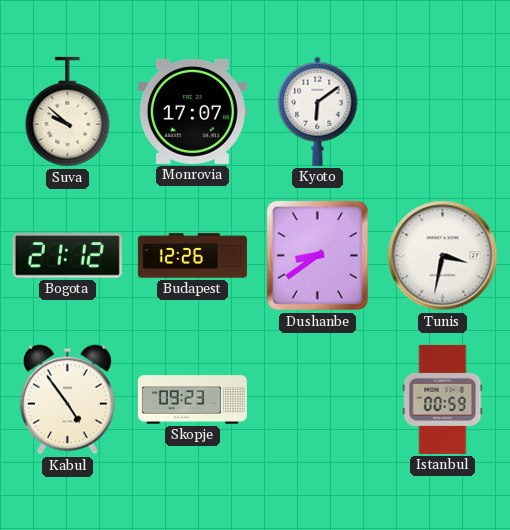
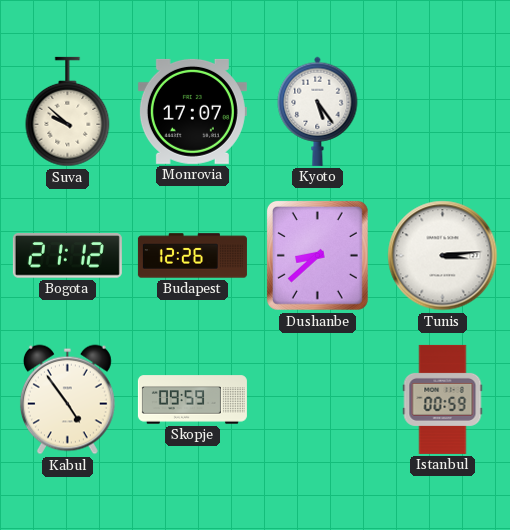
Kyoto: 6:09 -> 5:24 (318, 111)
Dushanbe: 8:39 -> 8:38 (317, 255)
Tunis: 3:32 -> 3:14 (443, 256)
Skopje: 09:23 -> 09:59 (192, 400)
